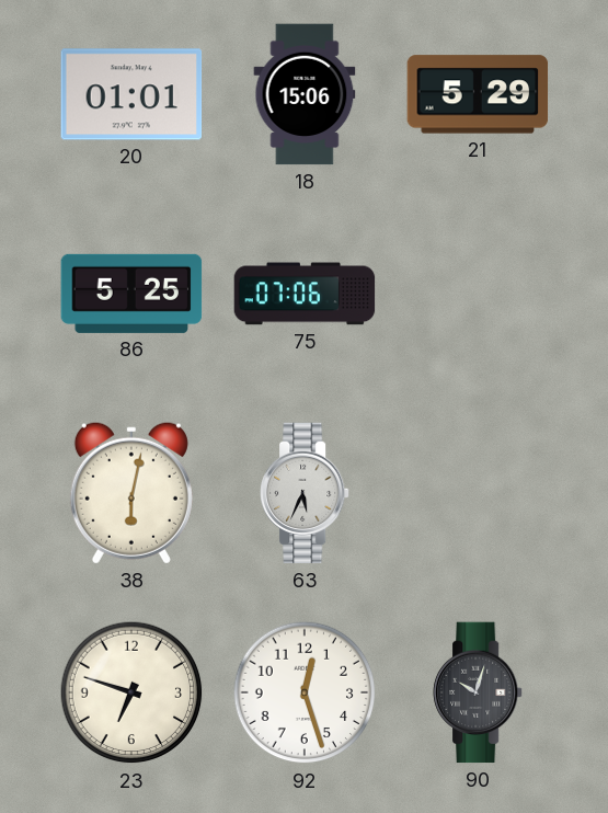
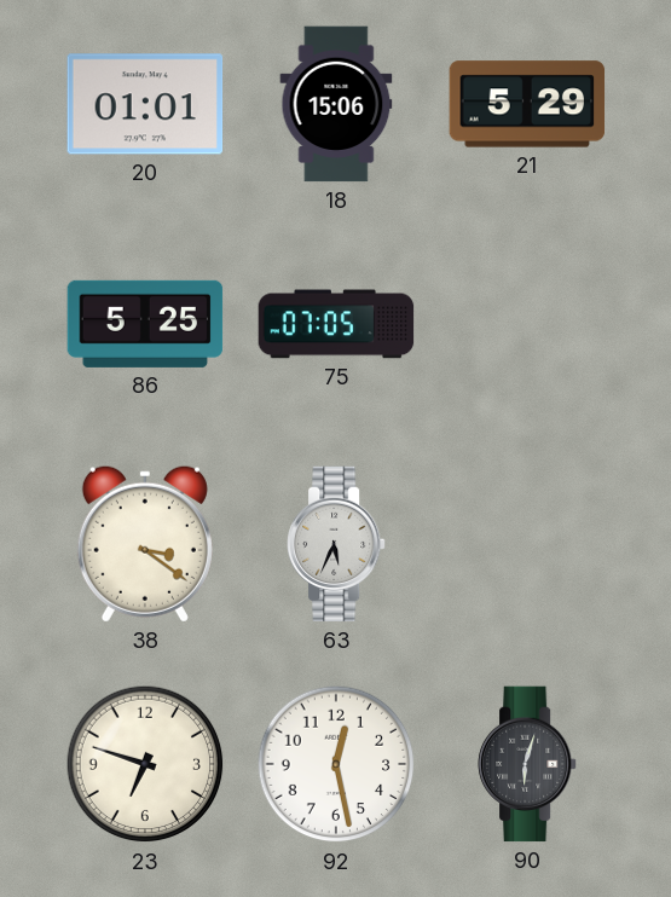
75: 07:06 -> 07:05 (336, 324)
38: 6:02 -> 3:21 (145, 544)
92: 12:27 -> 12:28 (336, 764)
90: 10:03 -> 6:03 (528, 764)
